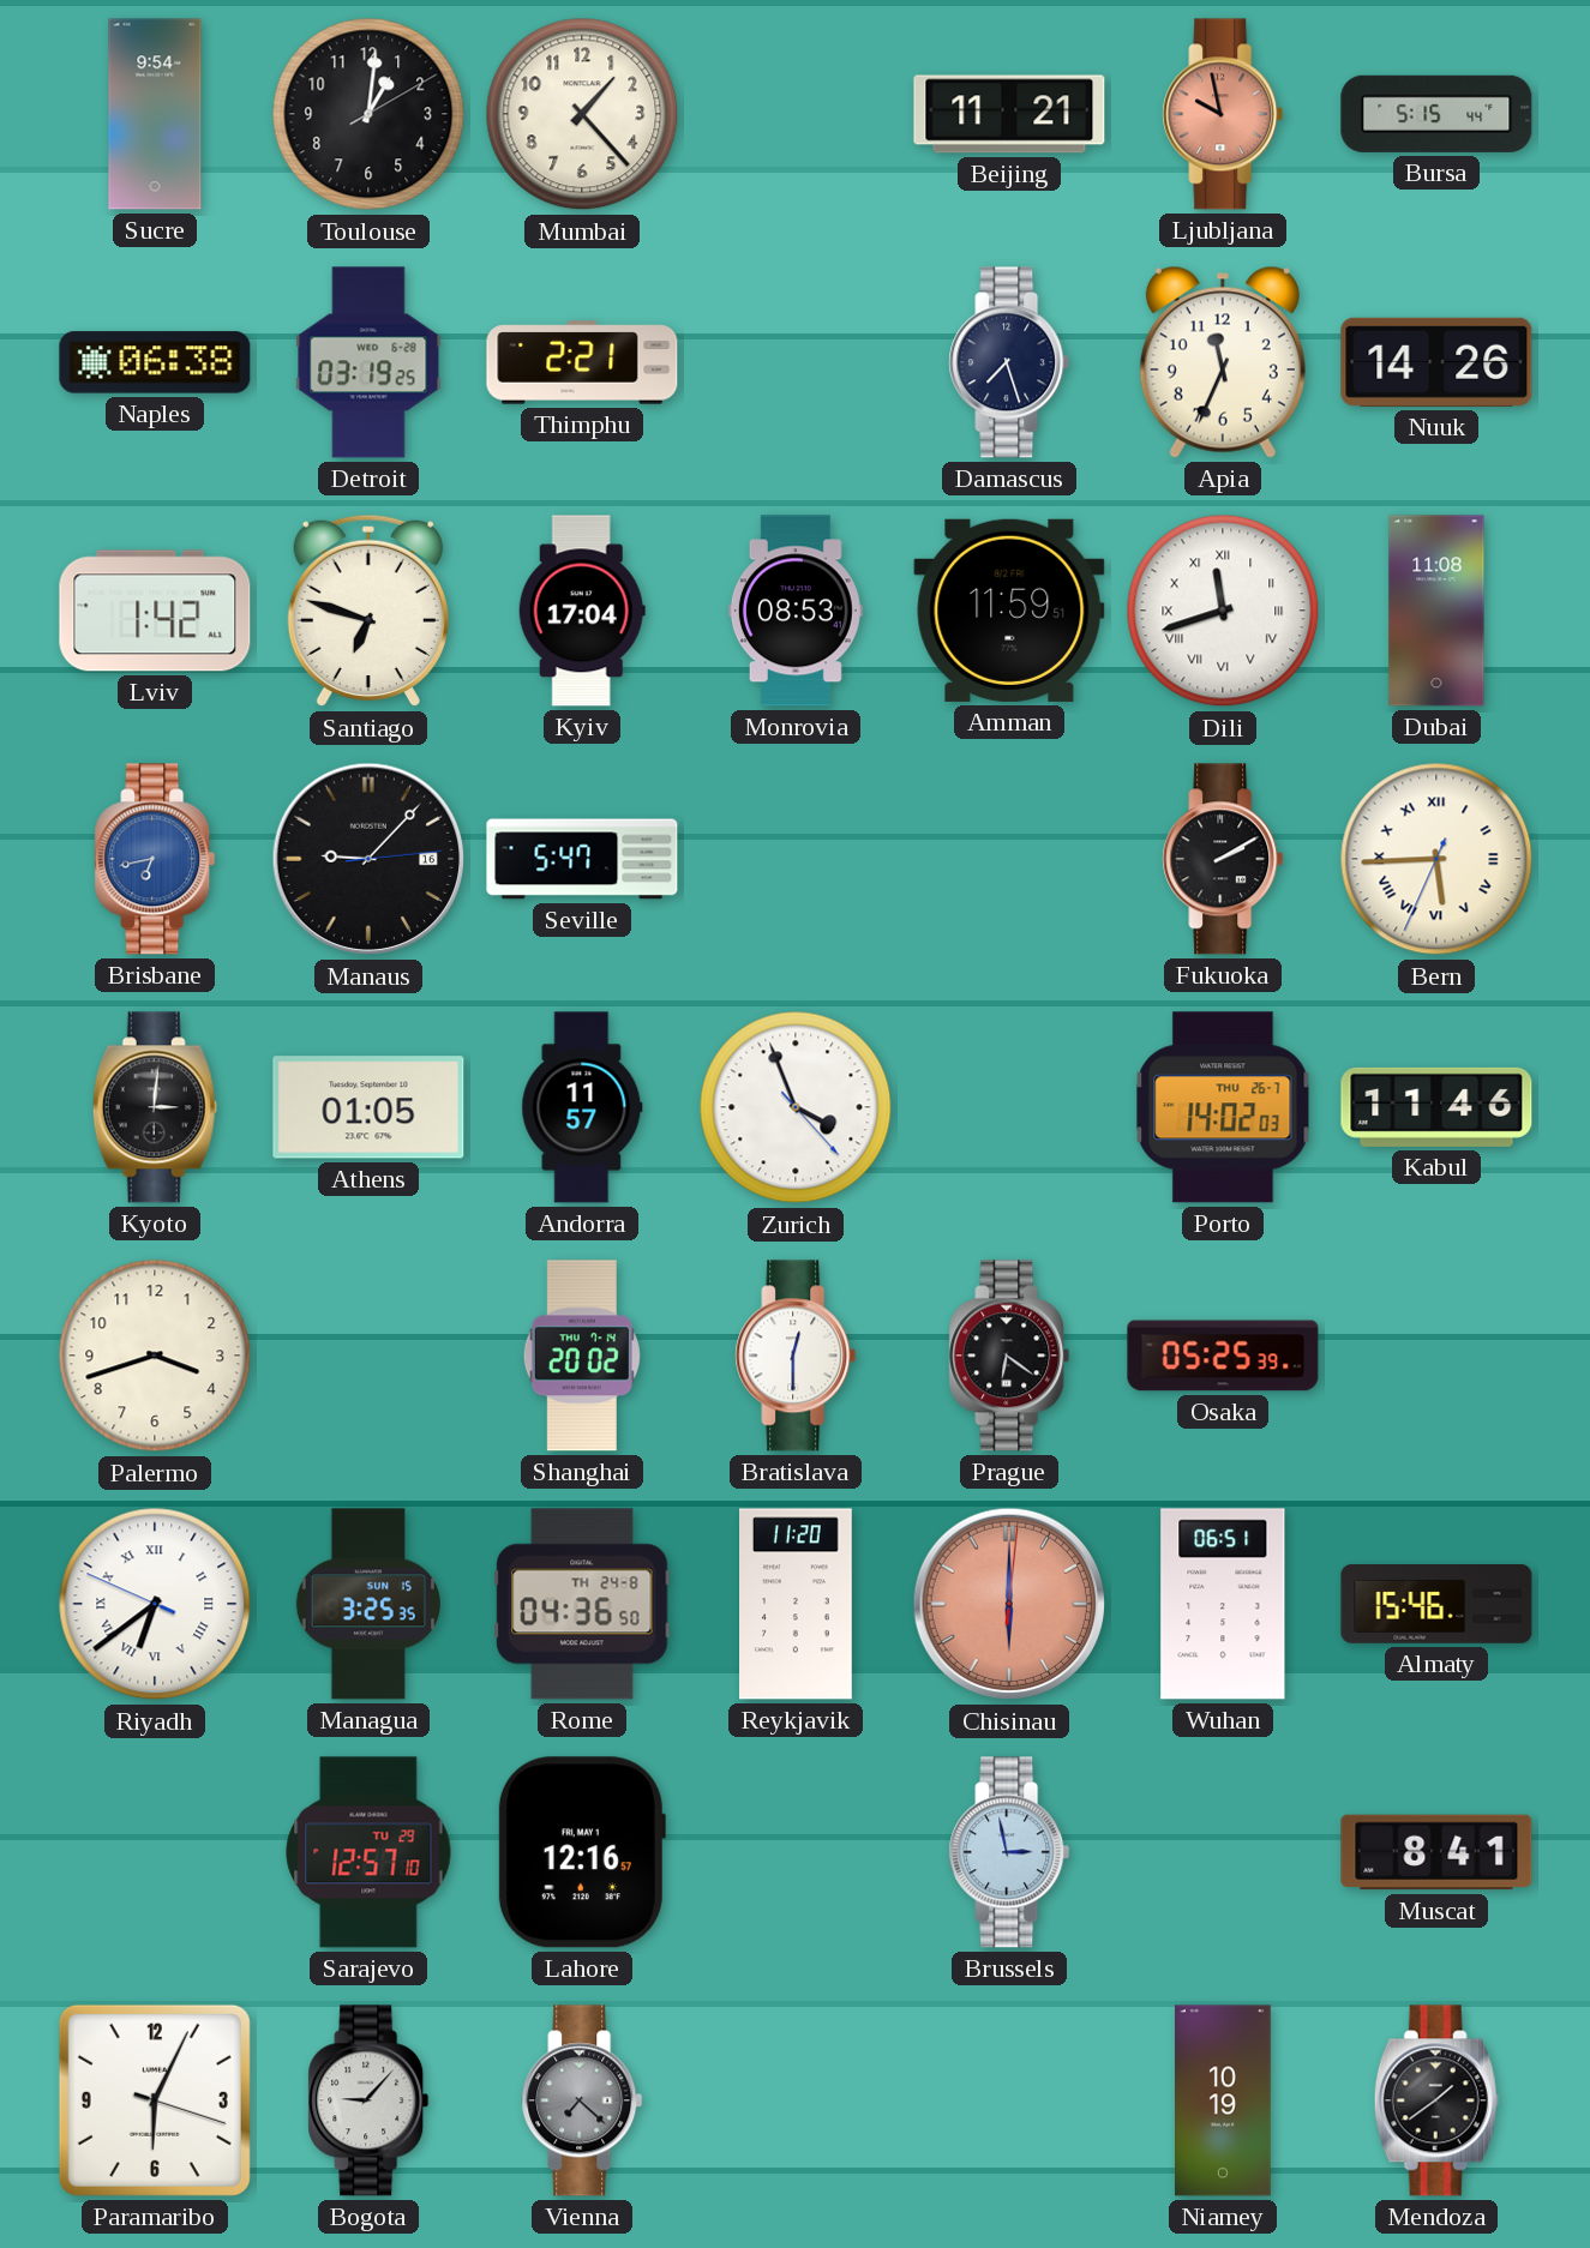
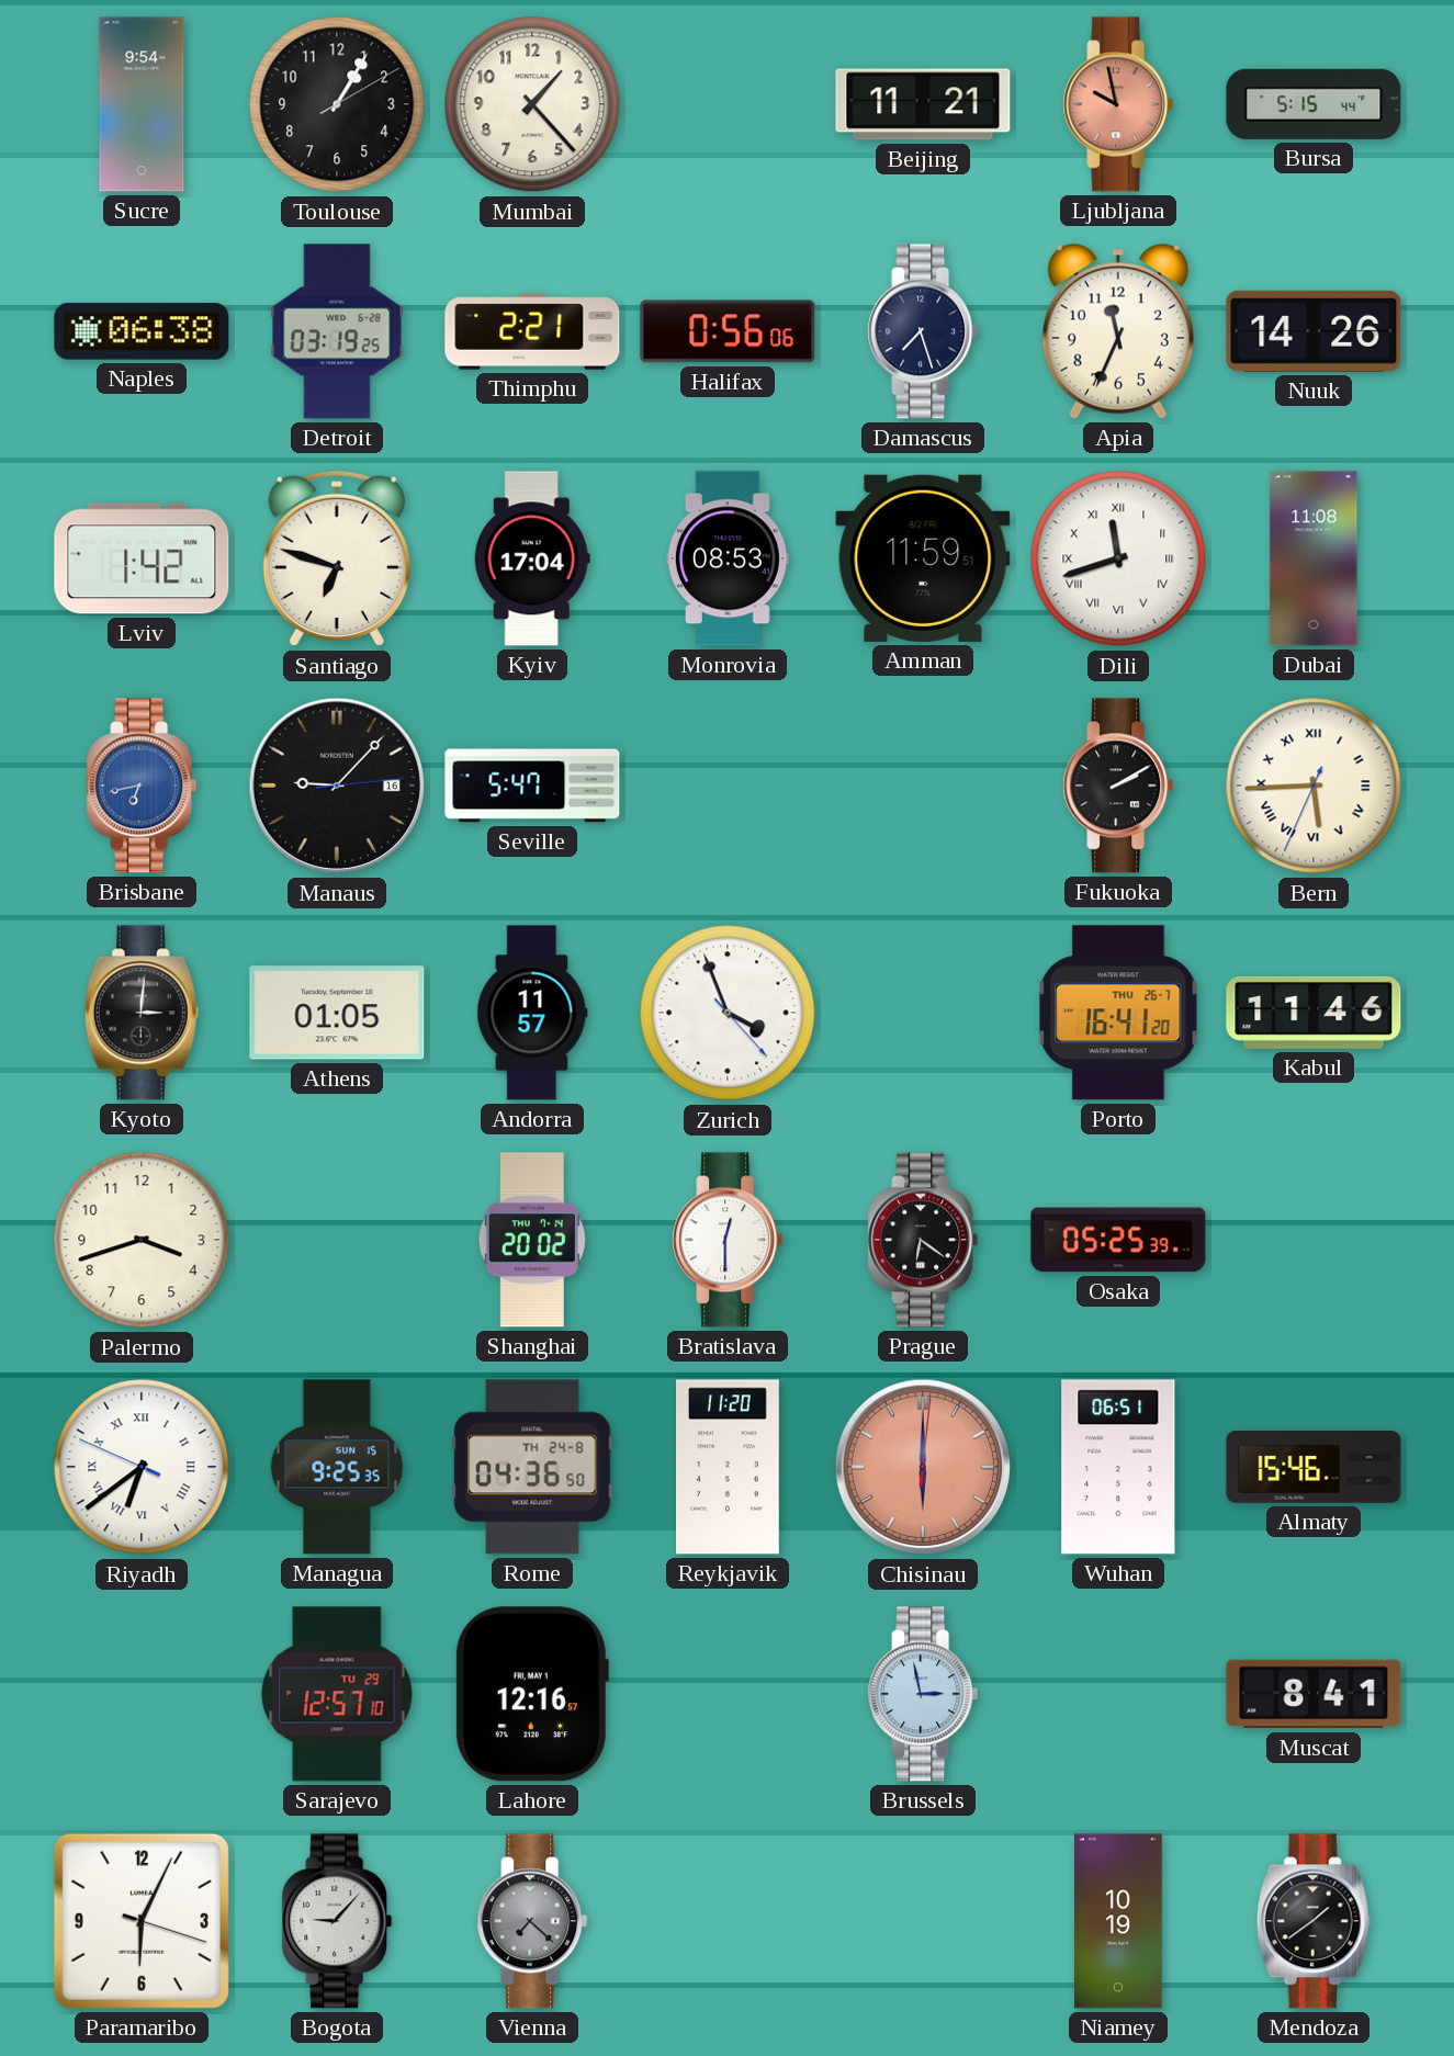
Toulouse: 1:01 -> 1:05 (337, 104)
Halifax: none -> 0:56 (728, 331)
Porto: 14:02 -> 16:41 (1118, 1013)
Managua: 3:25 -> 9:25 (337, 1467)
